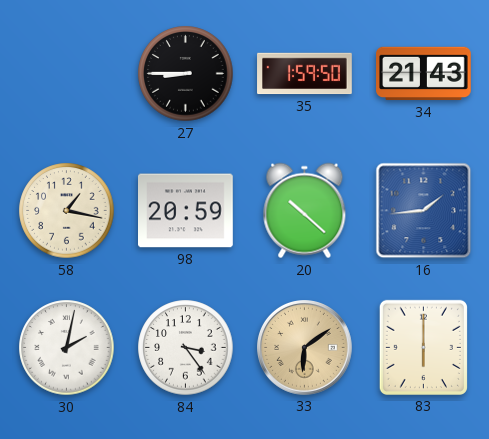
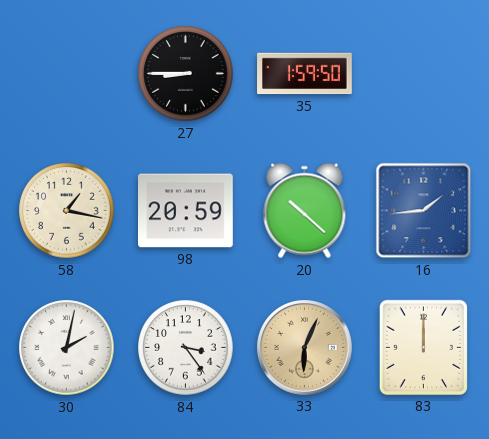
34: 21:43 -> none (424, 74)
33: 6:09 -> 6:04 (305, 348)
83: 6:00 -> 12:00 (423, 347)
